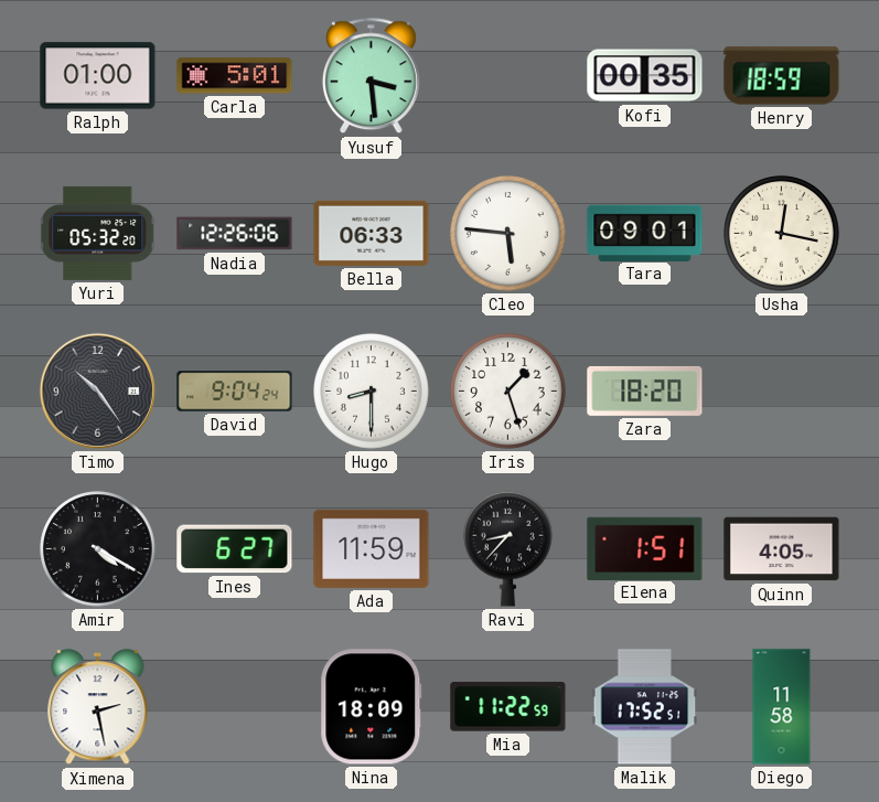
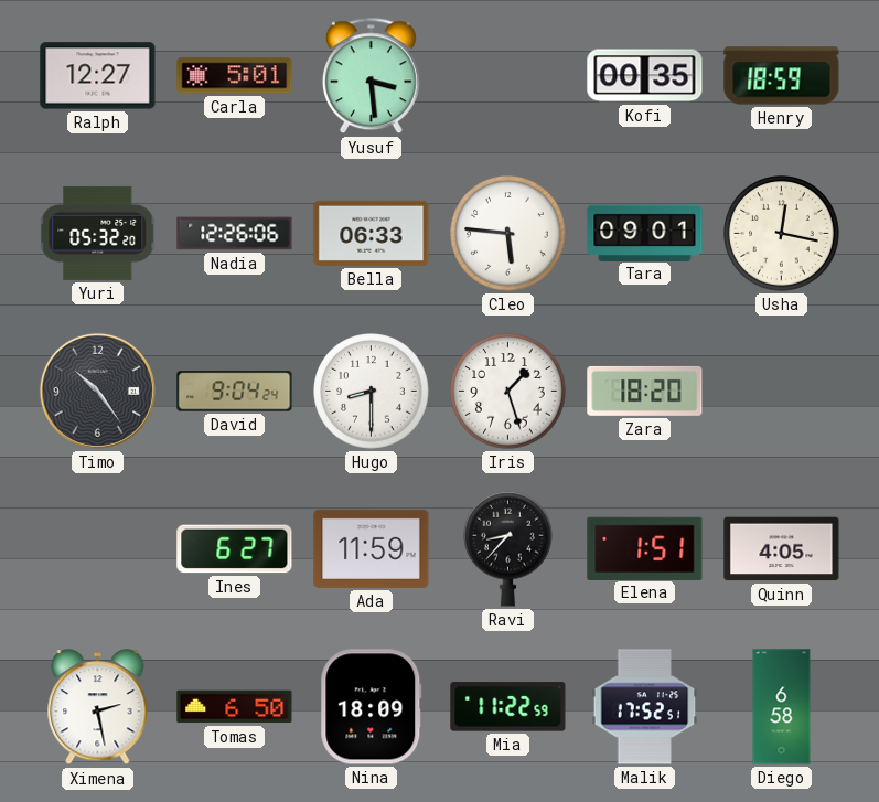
Ralph: 01:00 -> 12:27 (98, 76)
Amir: 4:20 -> none (98, 549)
Tomas: none -> 6:50 (235, 707)
Diego: 11:58 -> 6:58 (782, 707)
